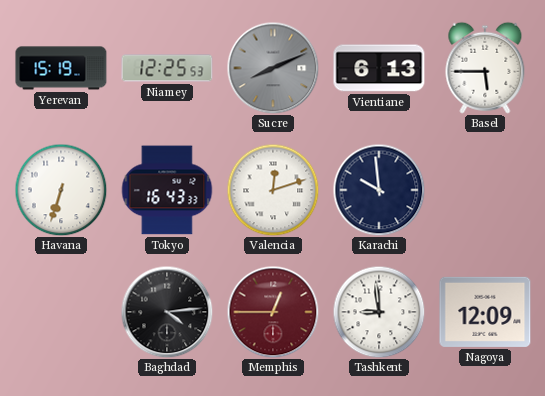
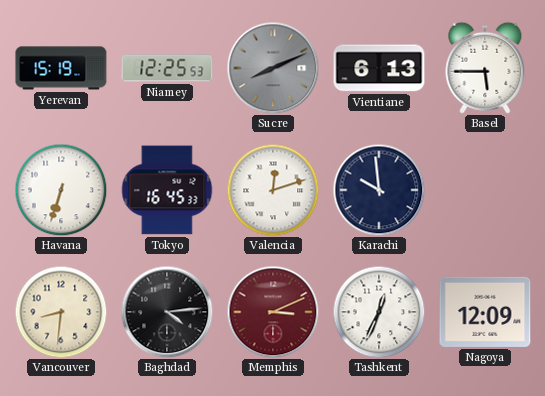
Tokyo: 16:43 -> 16:45 (167, 190)
Vancouver: none -> 8:31 (61, 312)
Memphis: 12:45 -> 3:11 (273, 312)
Tashkent: 8:59 -> 12:34 (379, 312)
